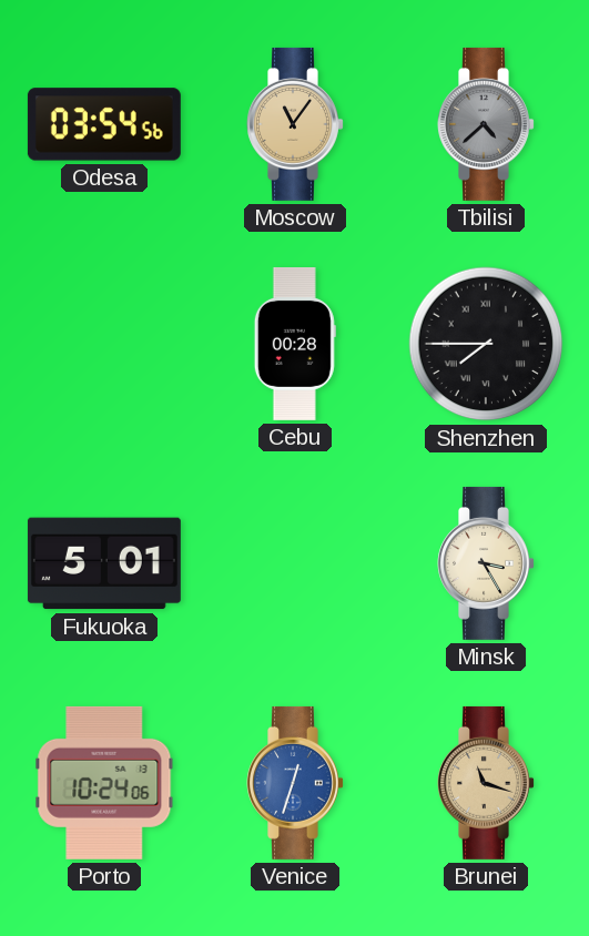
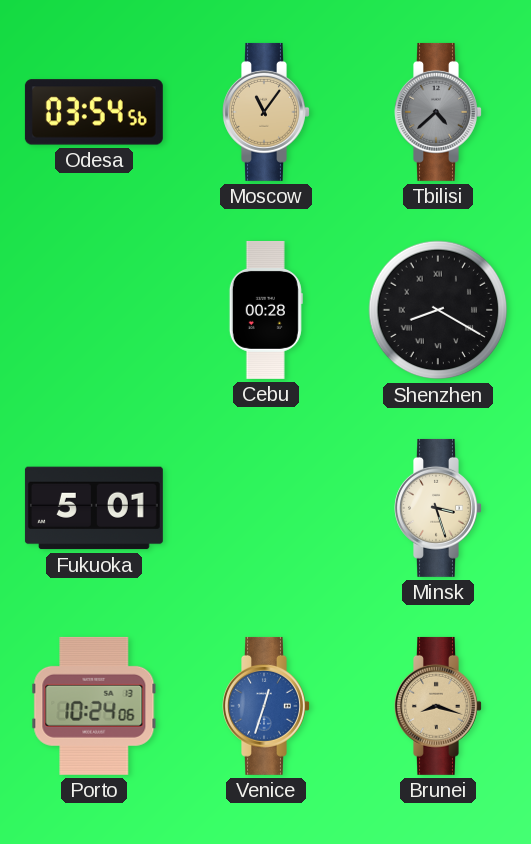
Shenzhen: 7:45 -> 8:20 (438, 310)
Minsk: 3:25 -> 3:27 (438, 508)
Brunei: 11:18 -> 8:18 (438, 706)
